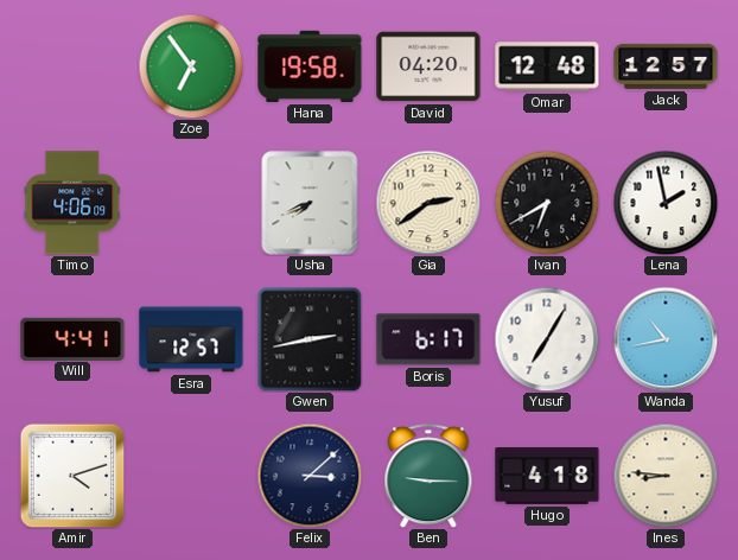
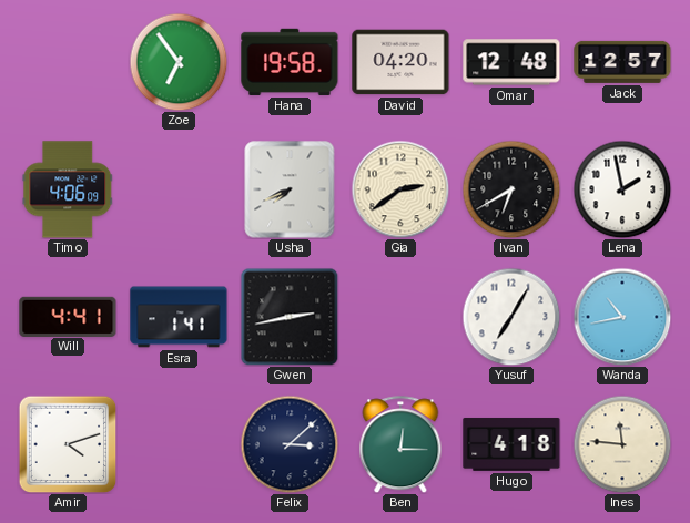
Esra: 12:57 -> 1:41 (179, 317)
Boris: 6:17 -> none (428, 339)
Ben: 9:15 -> 12:15 (400, 444)
Ines: 8:46 -> 11:46 (622, 444)
